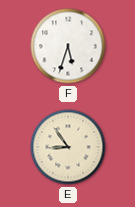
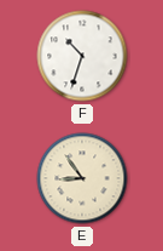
F: 5:33 -> 10:33 (82, 56)
